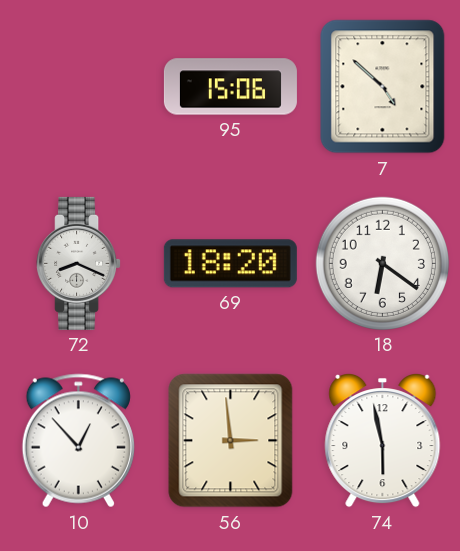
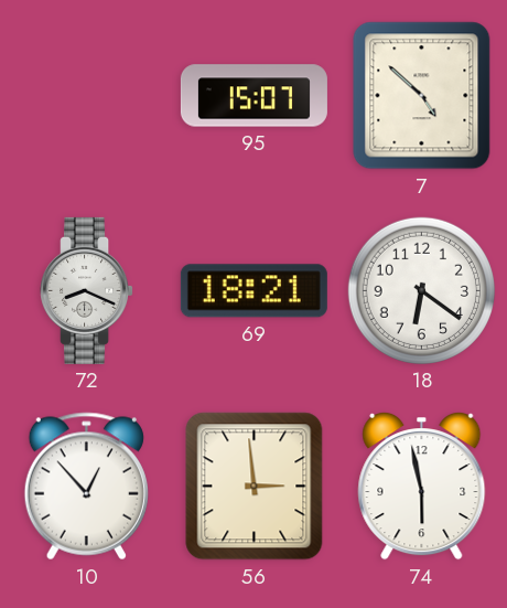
95: 15:06 -> 15:07 (253, 96)
69: 18:20 -> 18:21 (253, 291)
